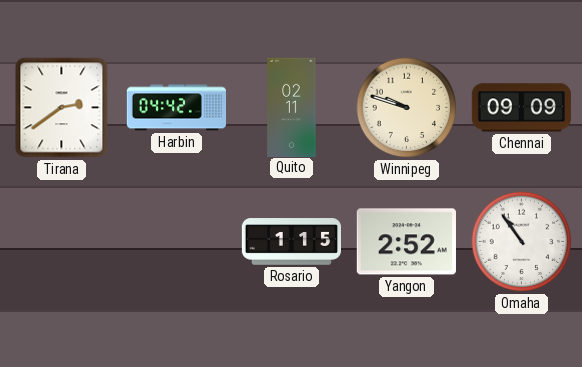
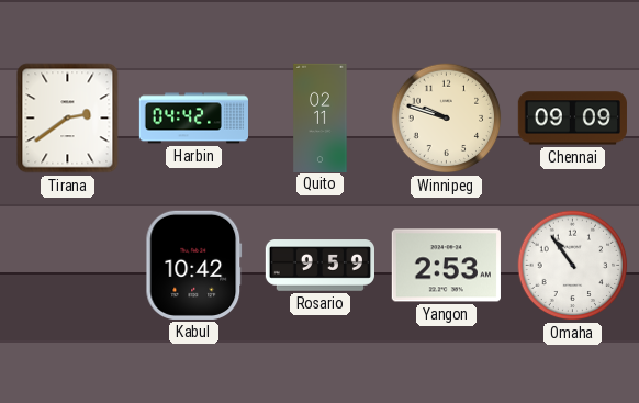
Kabul: none -> 10:42 (194, 265)
Rosario: 1:15 -> 9:59 (319, 266)
Yangon: 2:52 -> 2:53 (446, 266)
